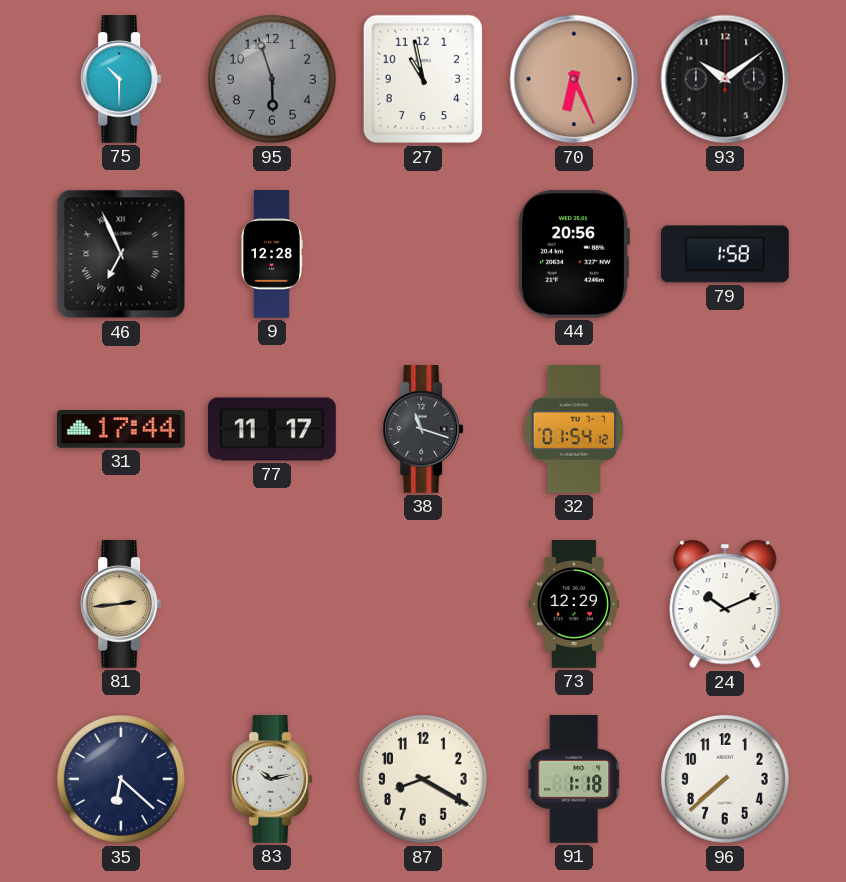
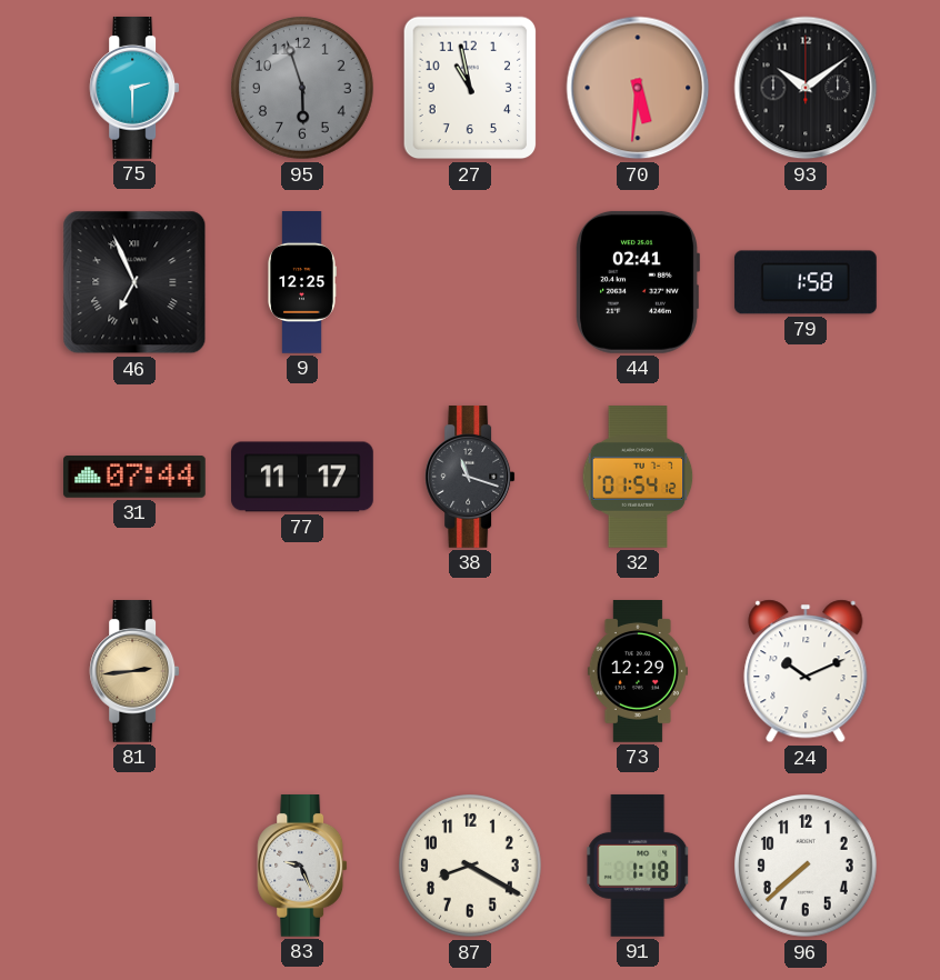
75: 10:30 -> 2:30 (134, 89)
70: 6:26 -> 5:31 (638, 88)
9: 12:28 -> 12:25 (302, 282)
44: 20:56 -> 02:41 (638, 282)
31: 17:44 -> 07:44 (136, 478)
35: 6:22 -> none (122, 780)
83: 10:13 -> 9:26 (302, 867)
